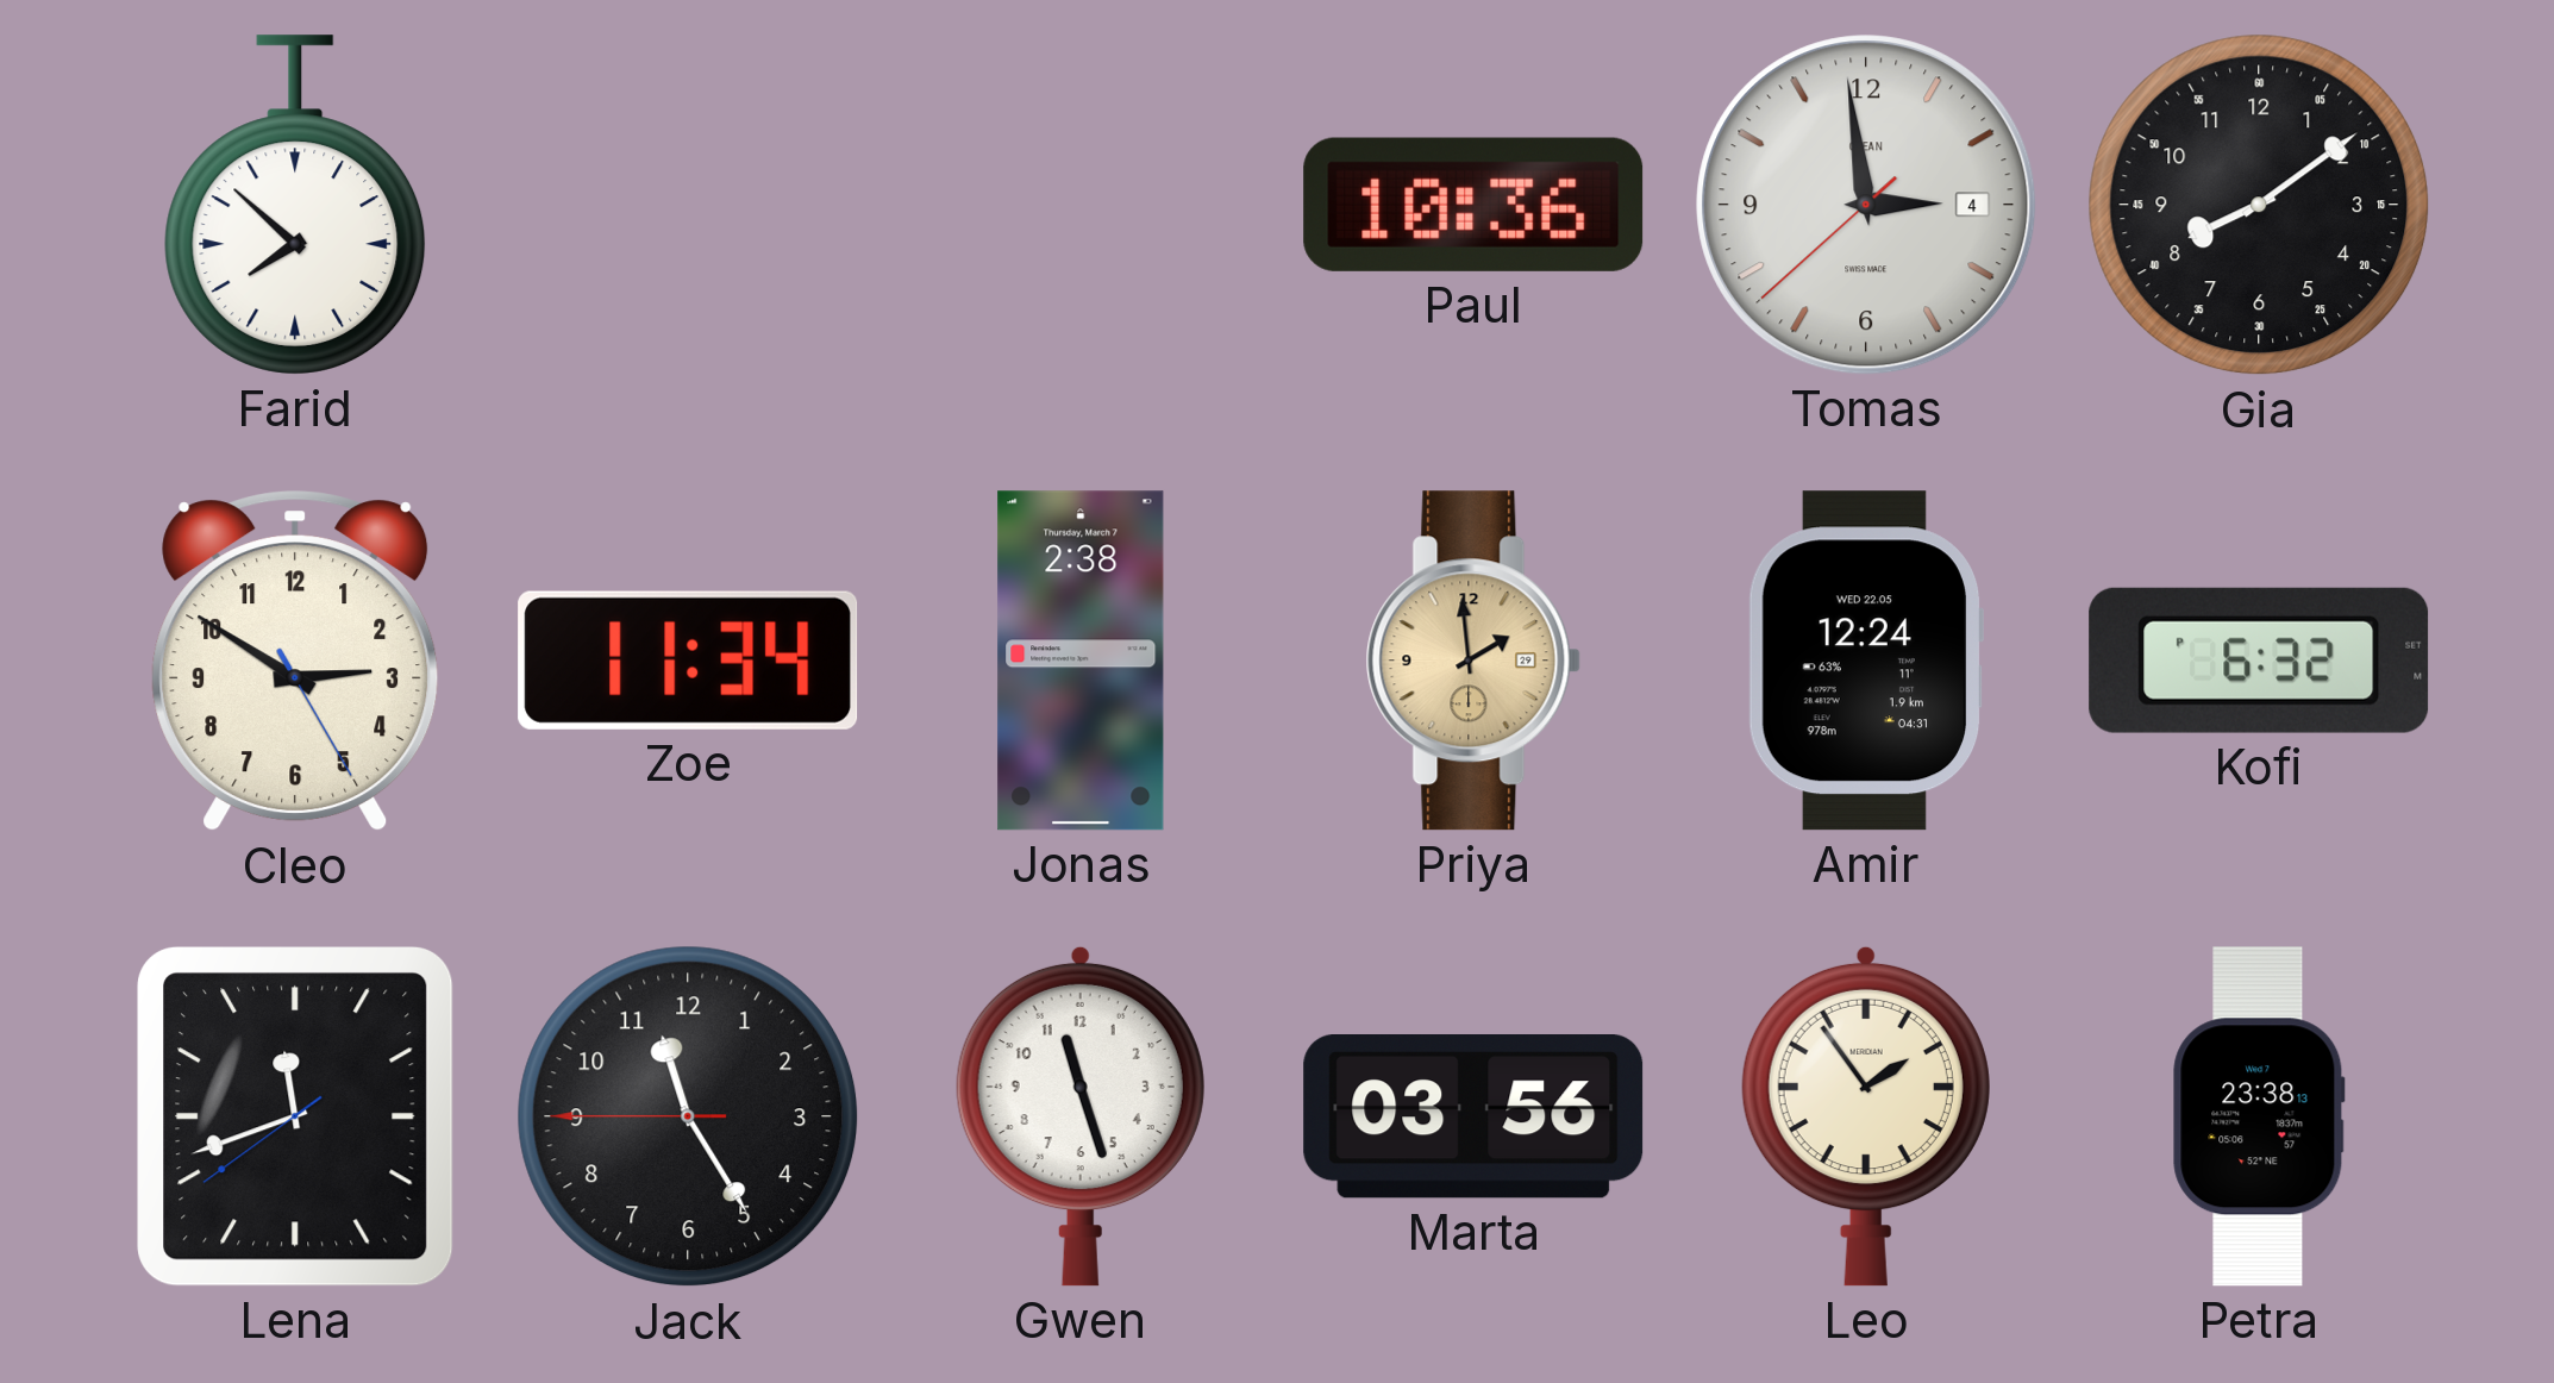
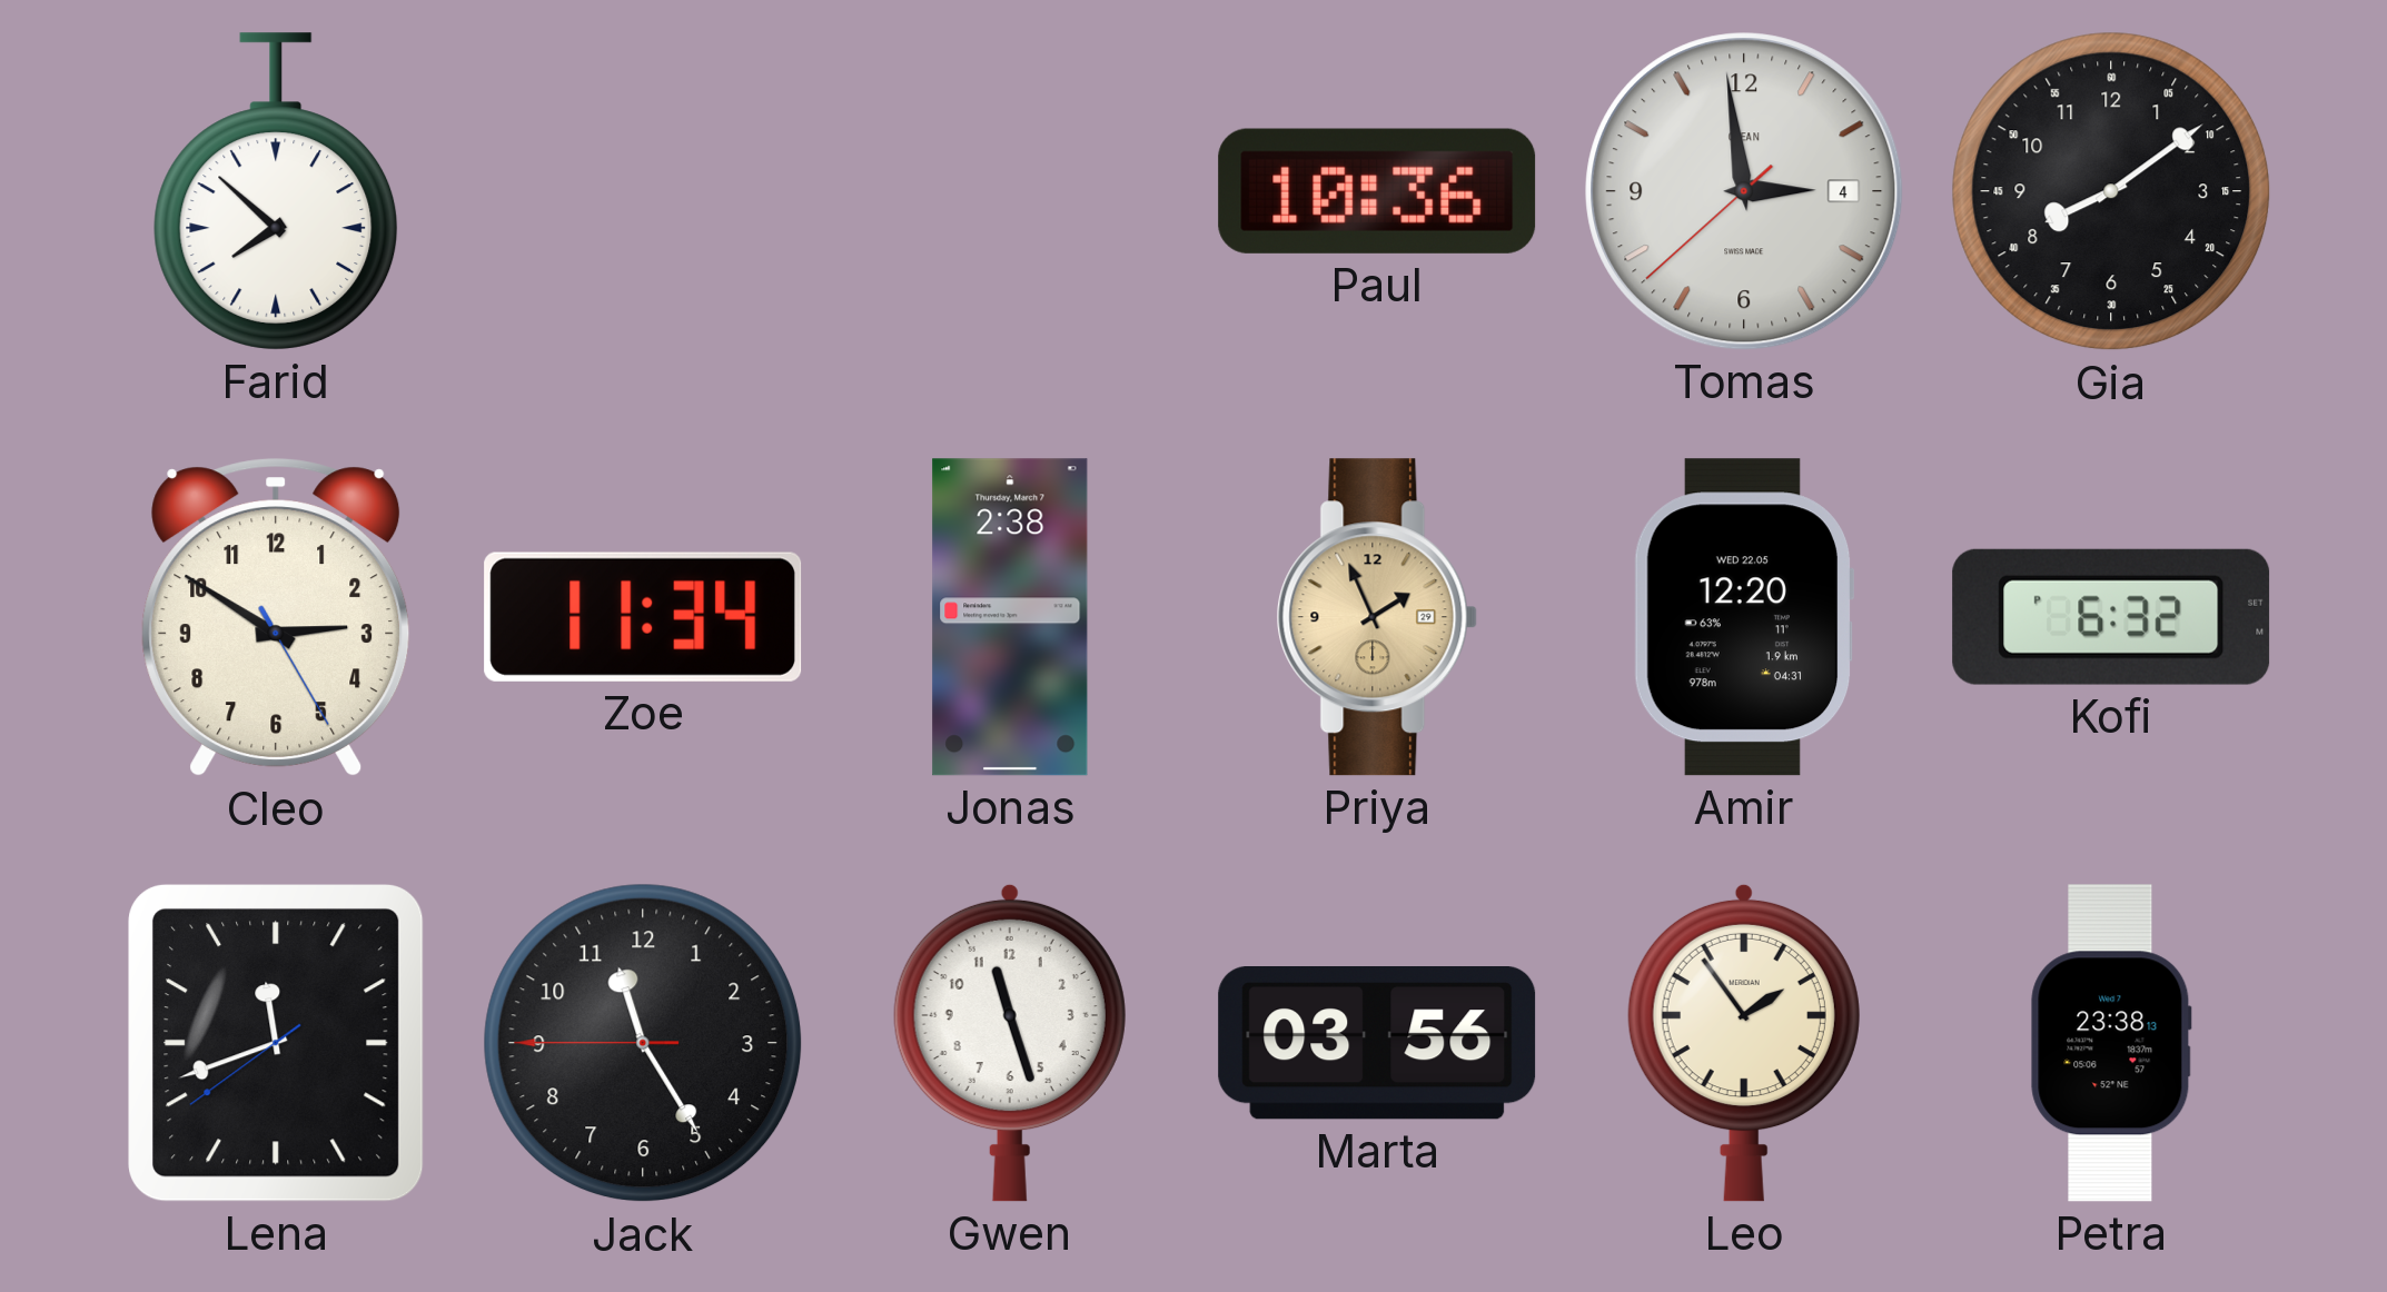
Priya: 1:59 -> 1:56 (1377, 617)
Amir: 12:24 -> 12:20 (1744, 617)
